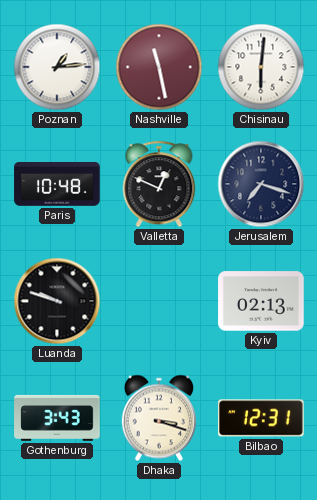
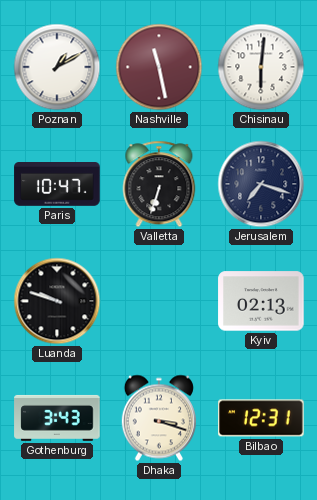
Poznan: 1:14 -> 1:10 (57, 67)
Paris: 10:48 -> 10:47 (57, 184)
Valletta: 12:49 -> 6:33 (159, 184)
